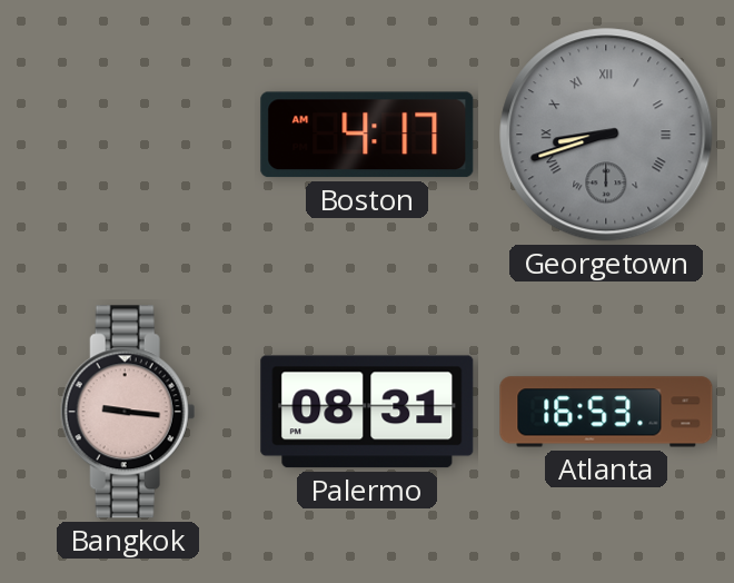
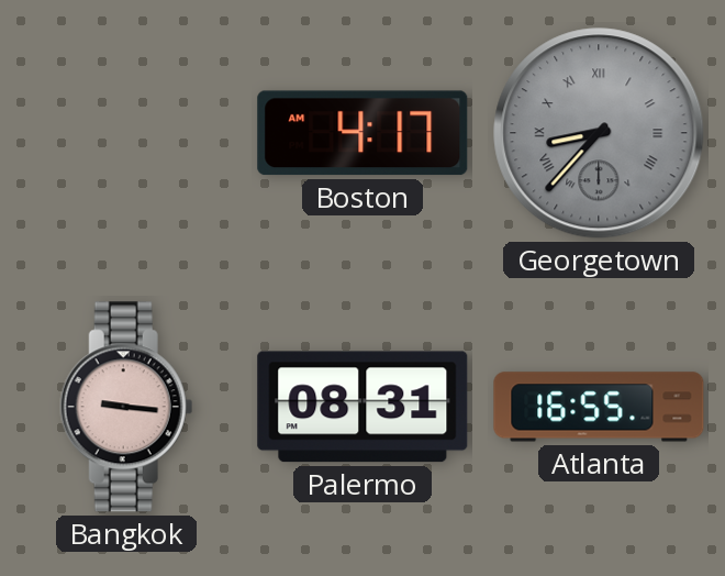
Georgetown: 8:42 -> 8:37 (599, 133)
Atlanta: 16:53 -> 16:55 (599, 407)
